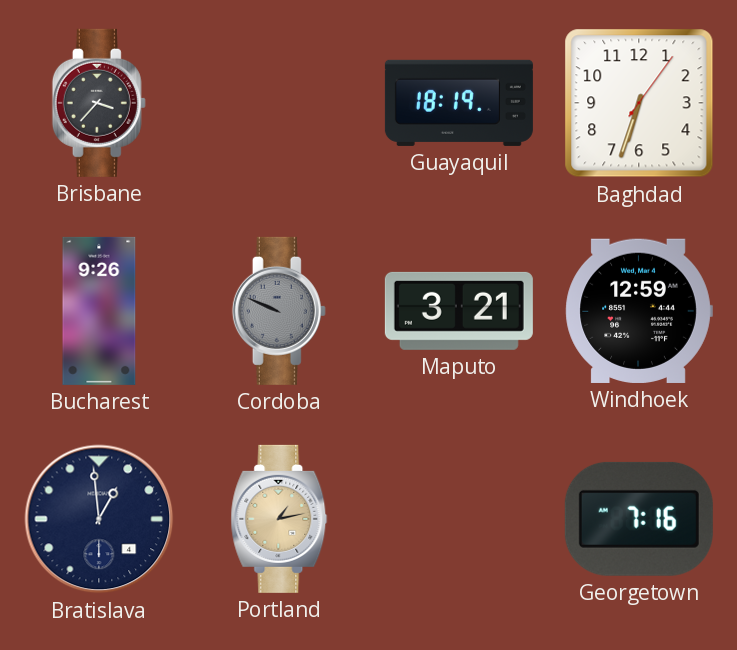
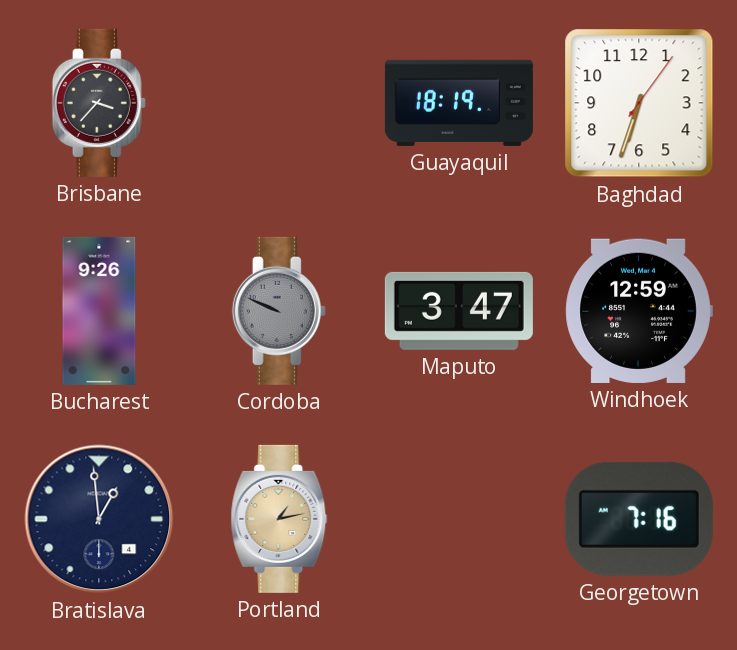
Maputo: 3:21 -> 3:47 (459, 311)
